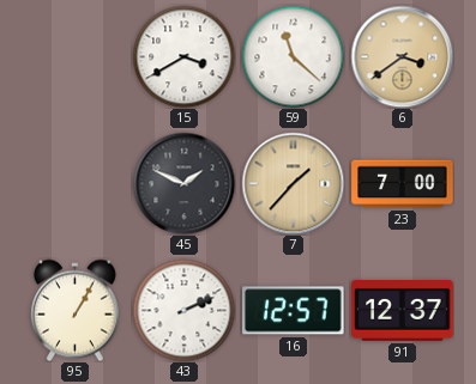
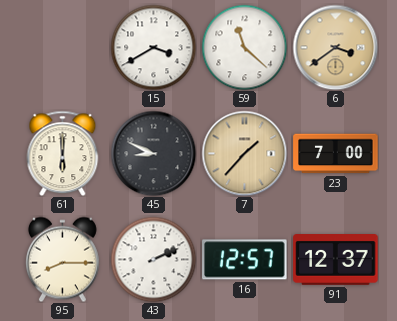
61: none -> 6:00 (63, 153)
45: 1:49 -> 8:49 (153, 153)
95: 1:05 -> 8:15 (62, 259)
